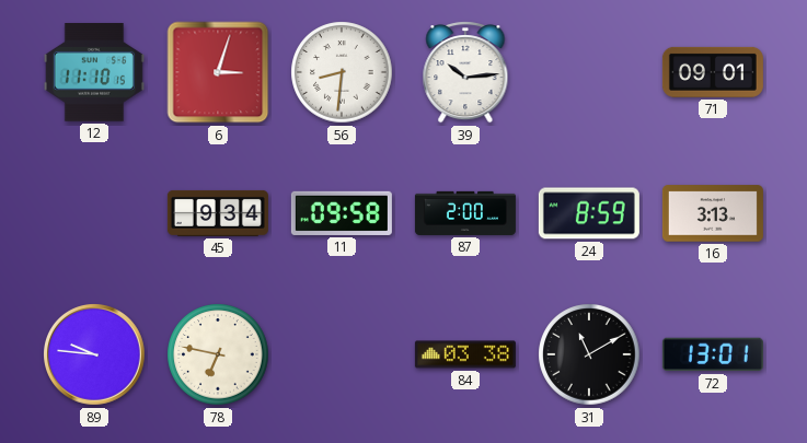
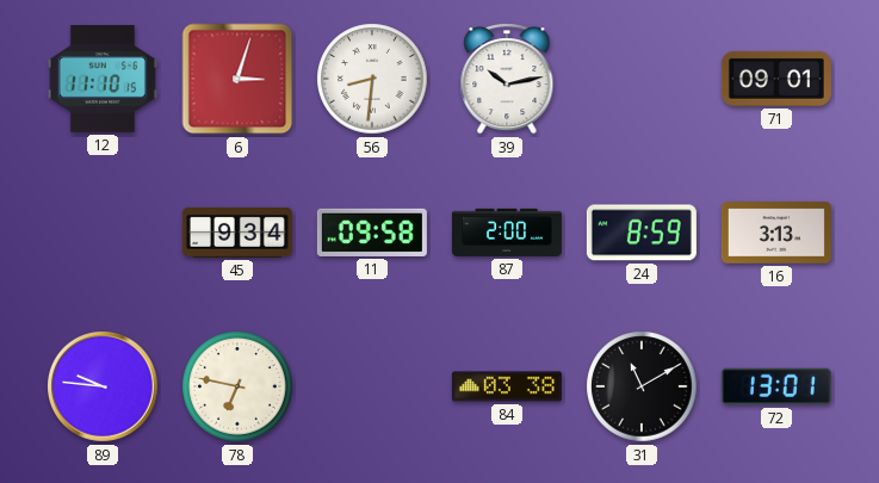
39: 10:14 -> 10:13 (507, 79)
